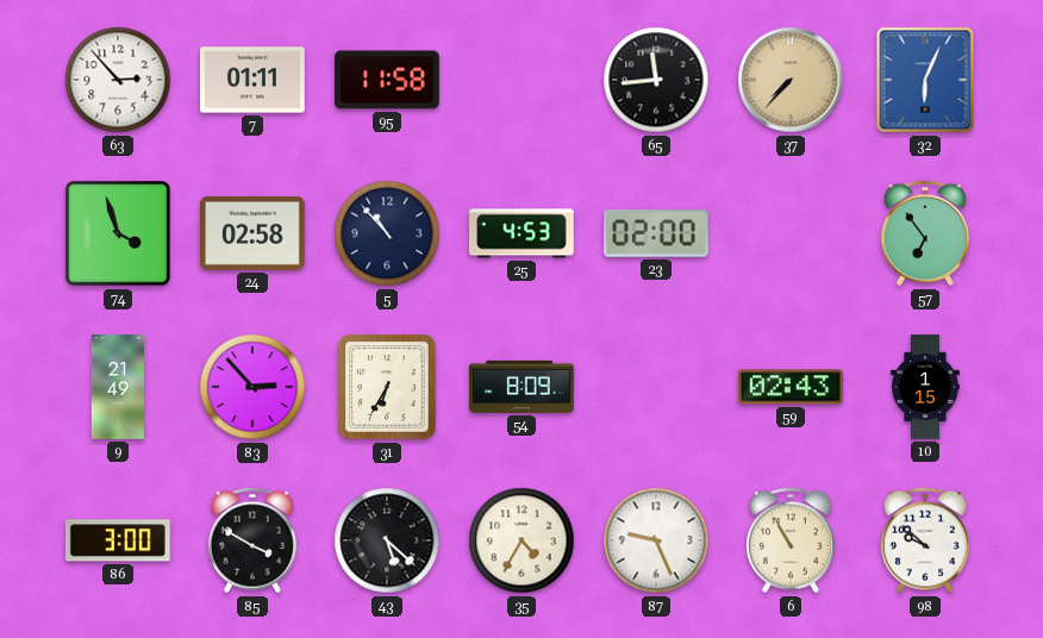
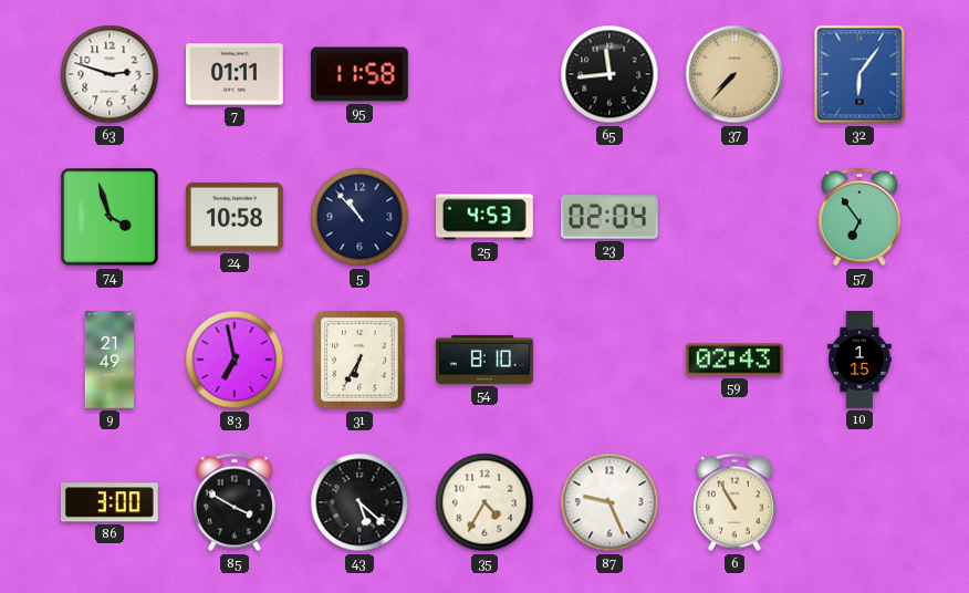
63: 2:53 -> 2:48 (110, 74)
32: 6:04 -> 6:06 (859, 74)
24: 02:58 -> 10:58 (236, 217)
23: 02:00 -> 02:04 (611, 217)
83: 2:53 -> 6:58 (235, 360)
54: 8:09 -> 8:10 (486, 360)
98: 9:52 -> none (925, 540)
